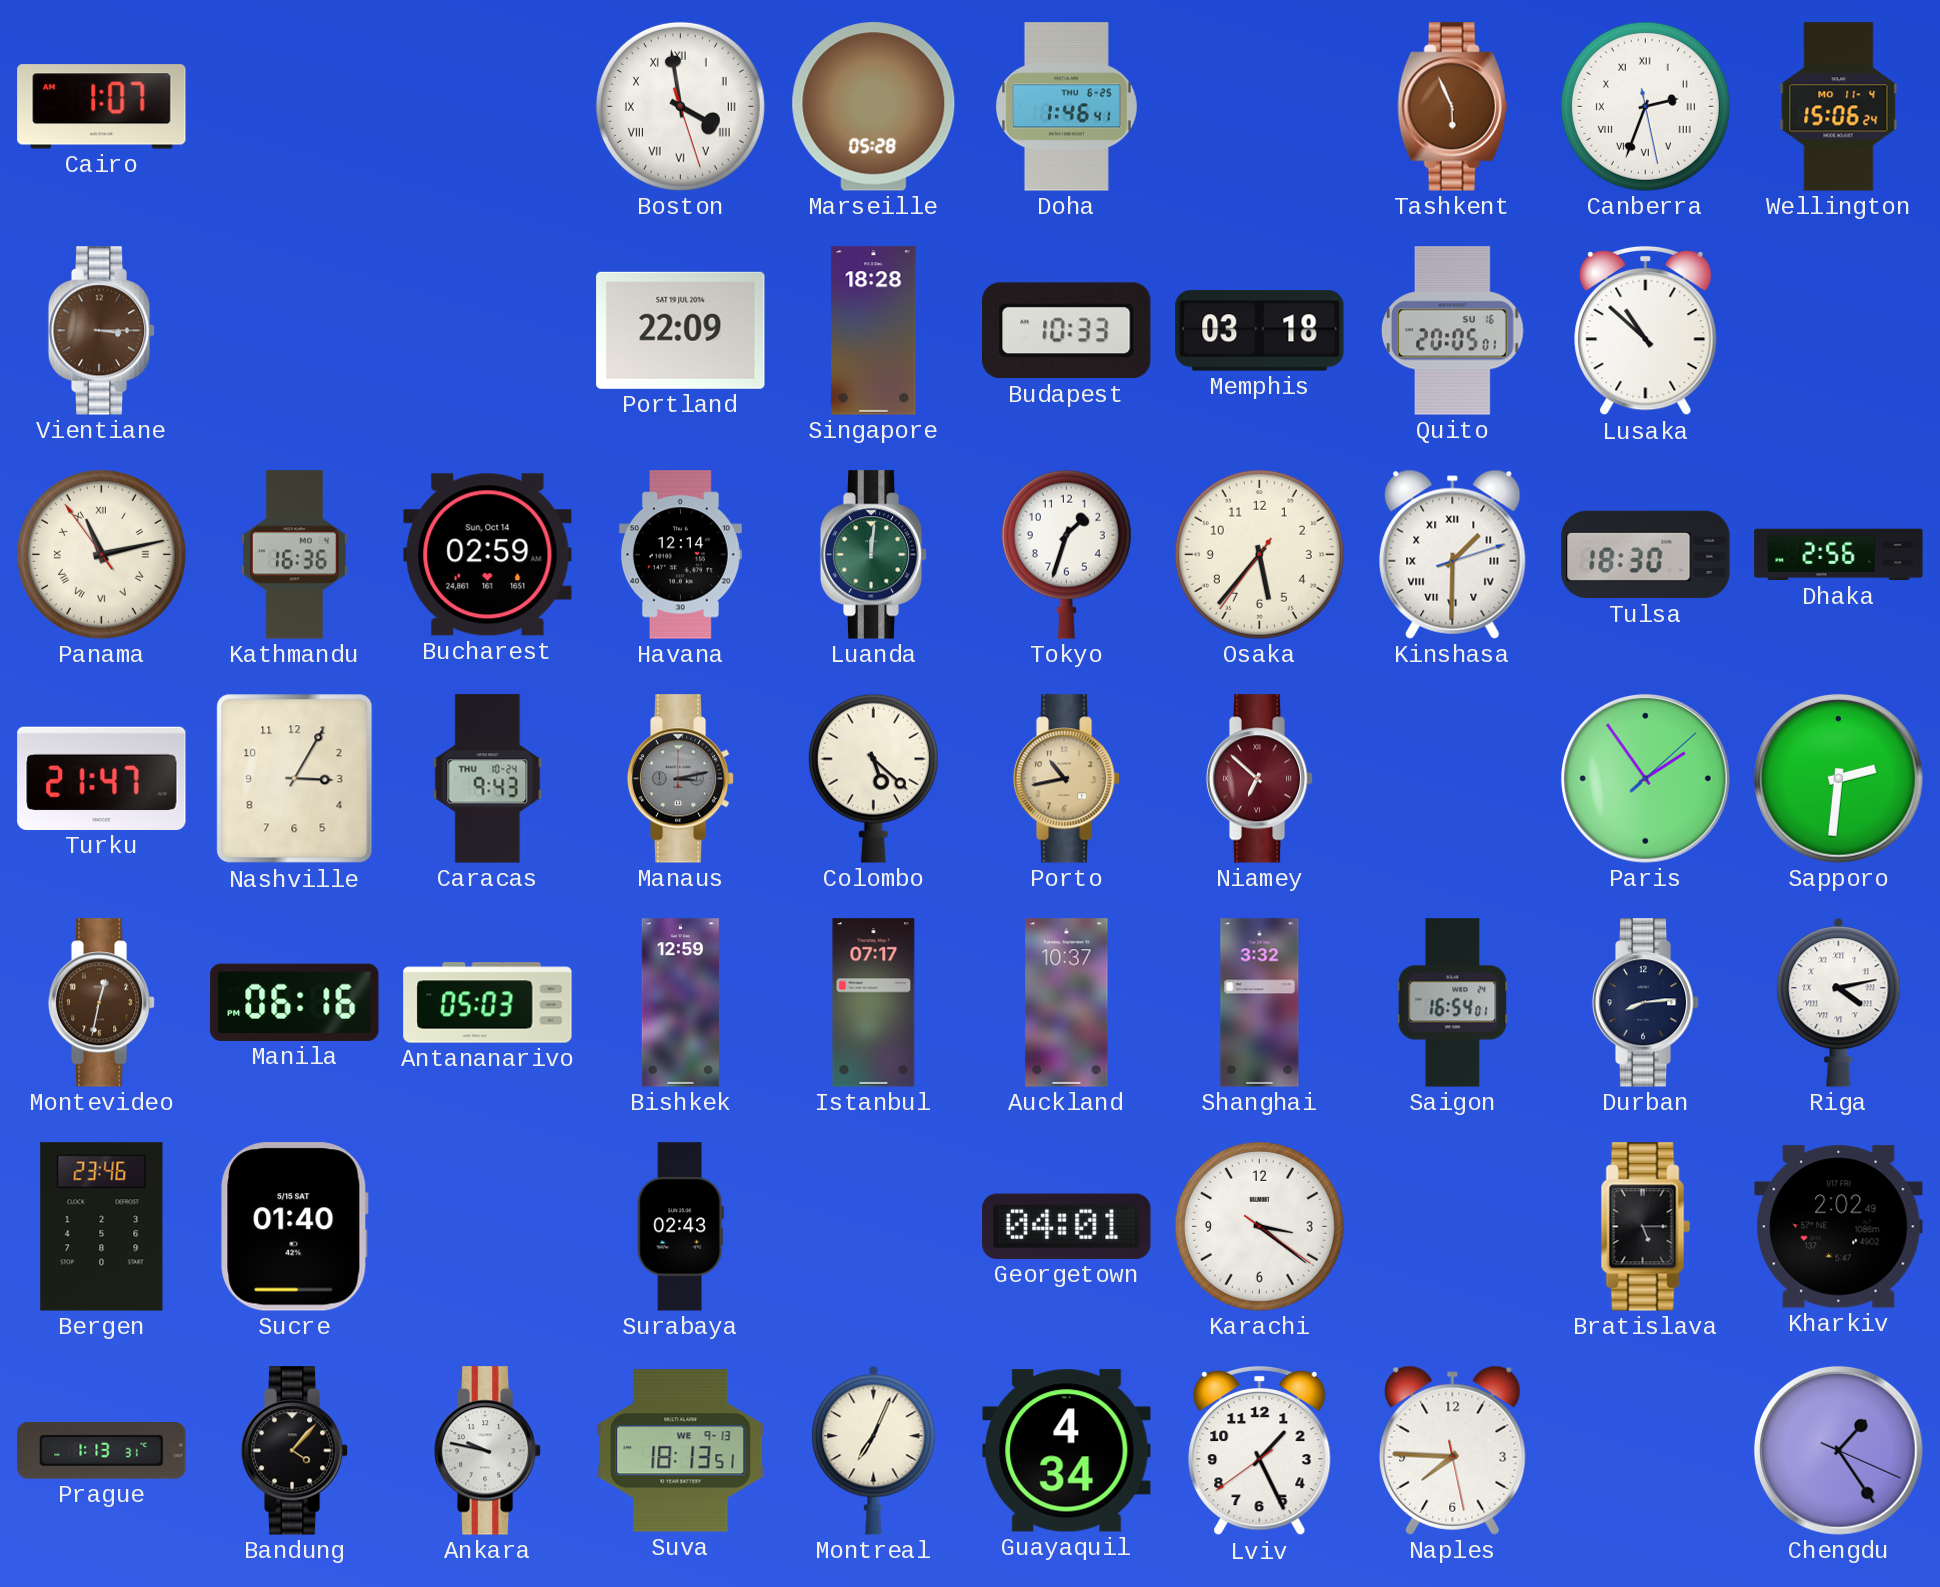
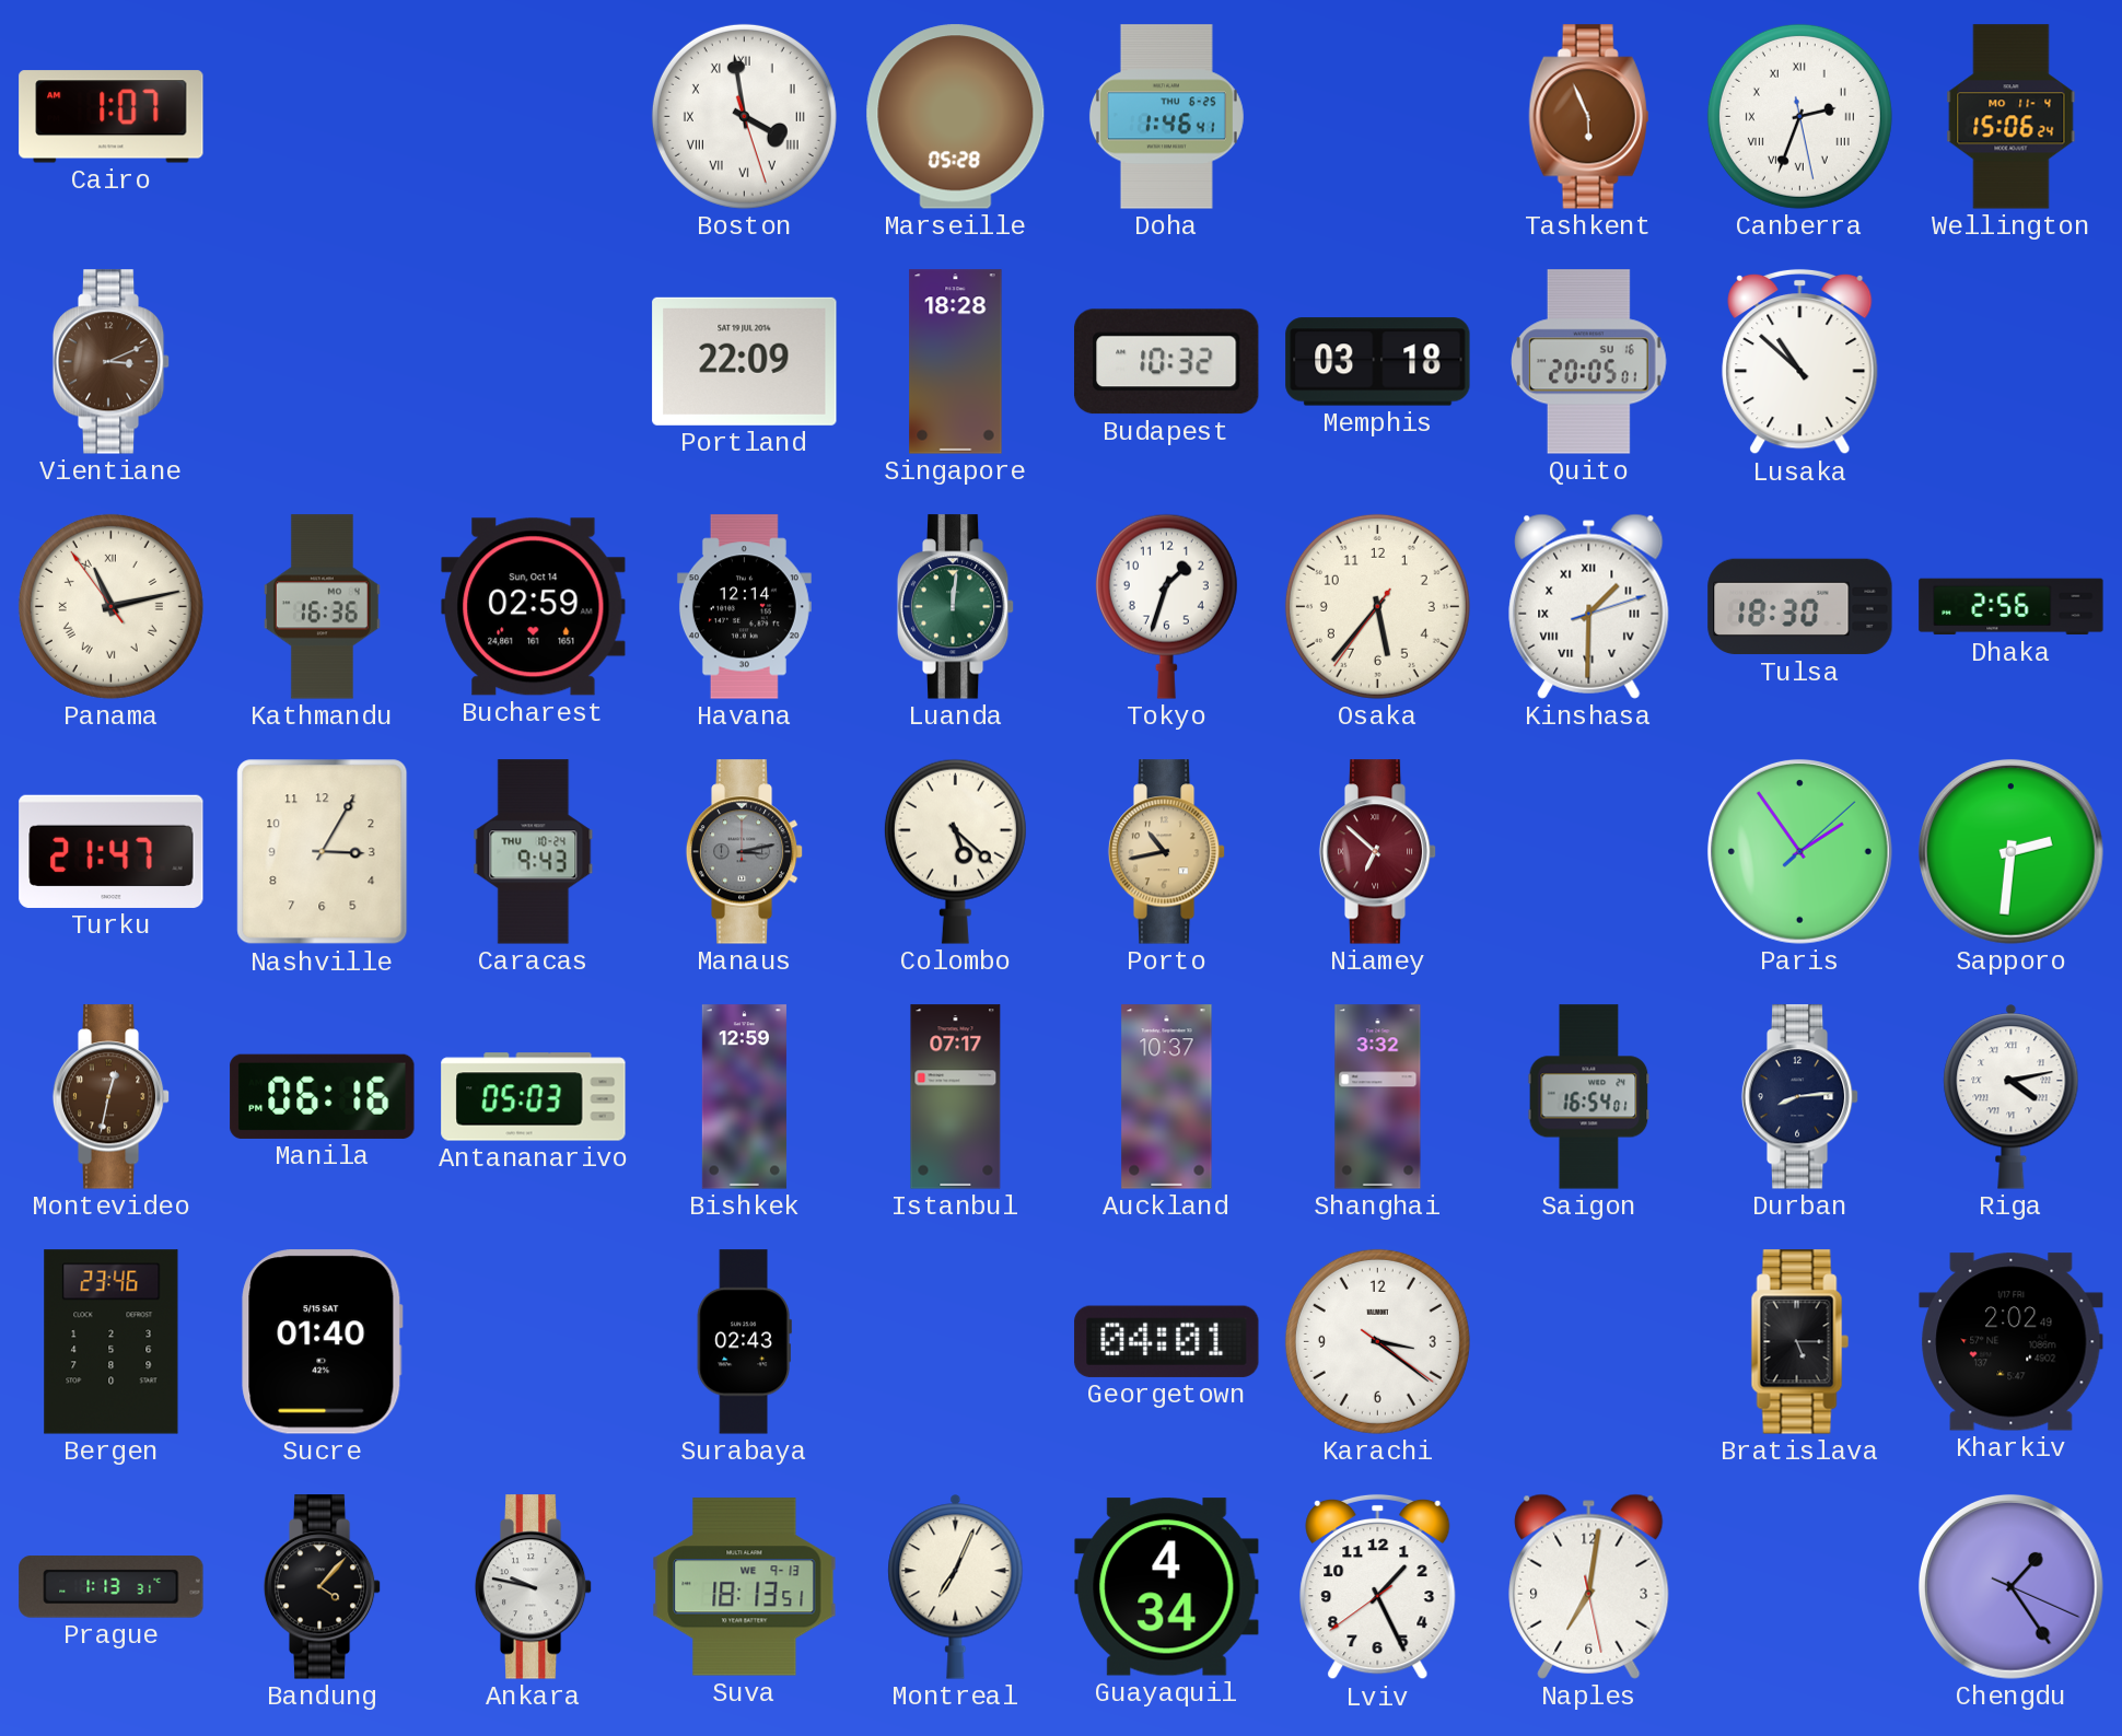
Vientiane: 3:15 -> 3:11 (112, 362)
Budapest: 10:33 -> 10:32 (1167, 362)
Naples: 7:45 -> 7:01 (1589, 1586)
